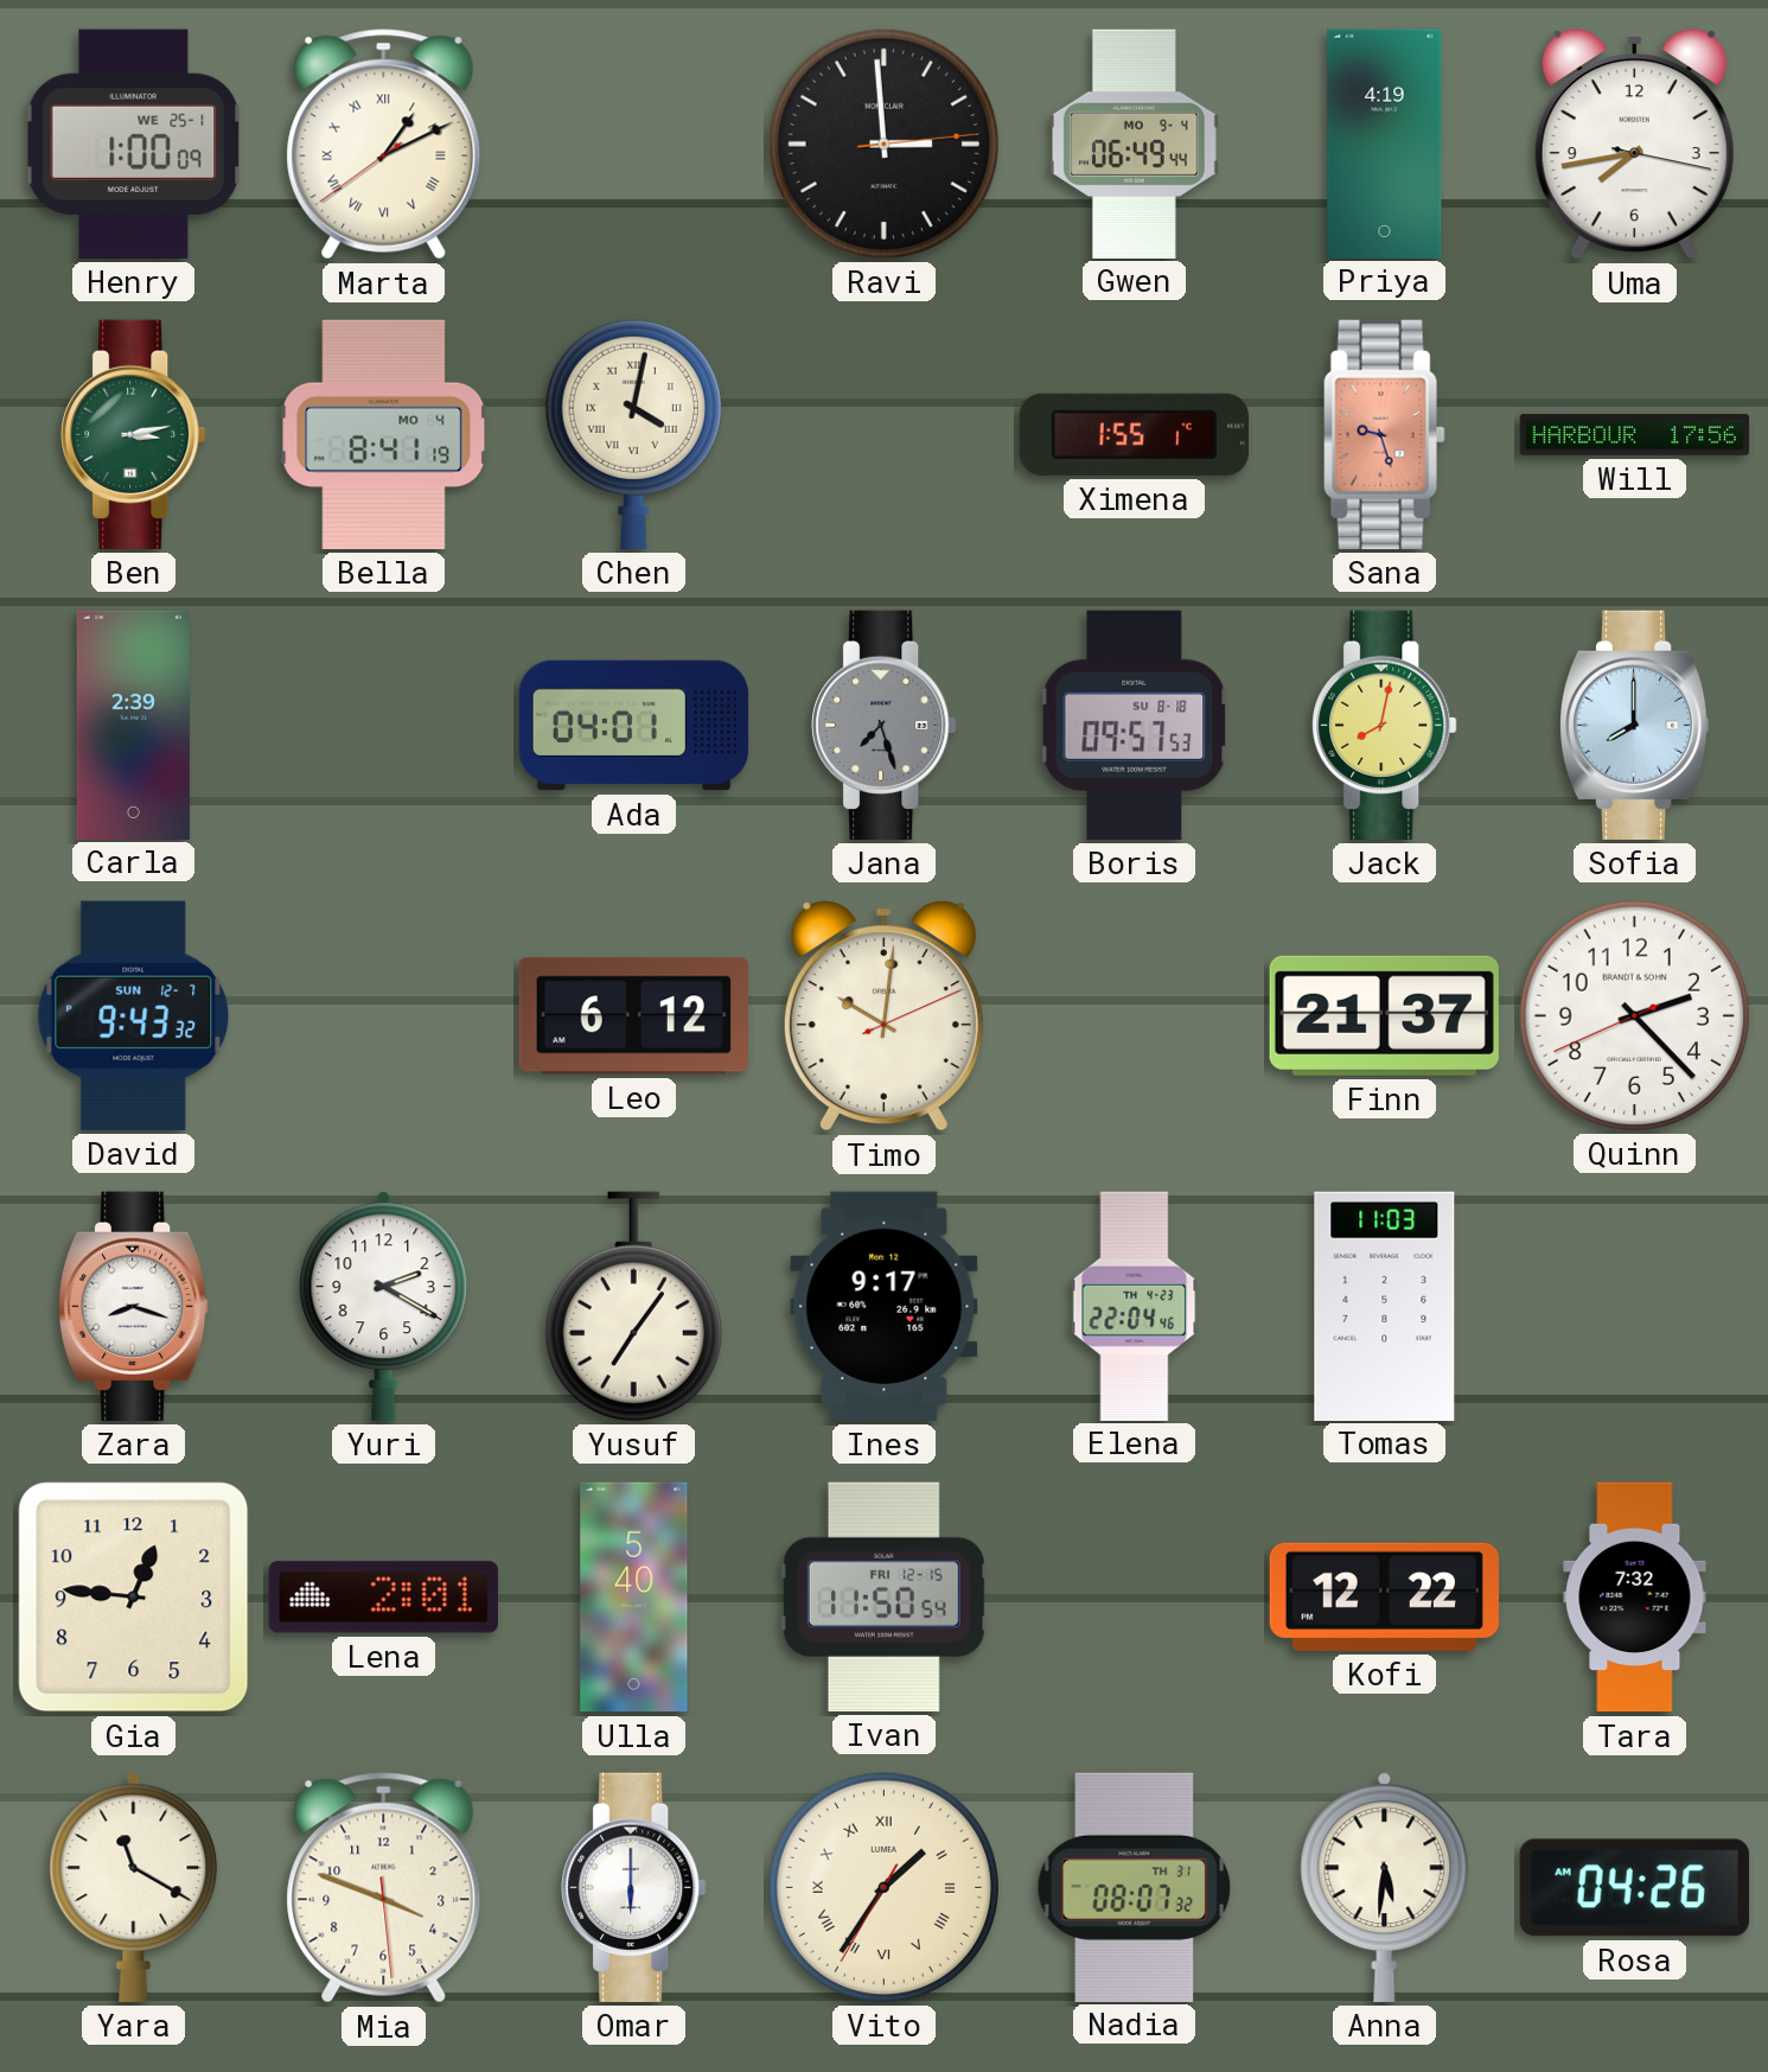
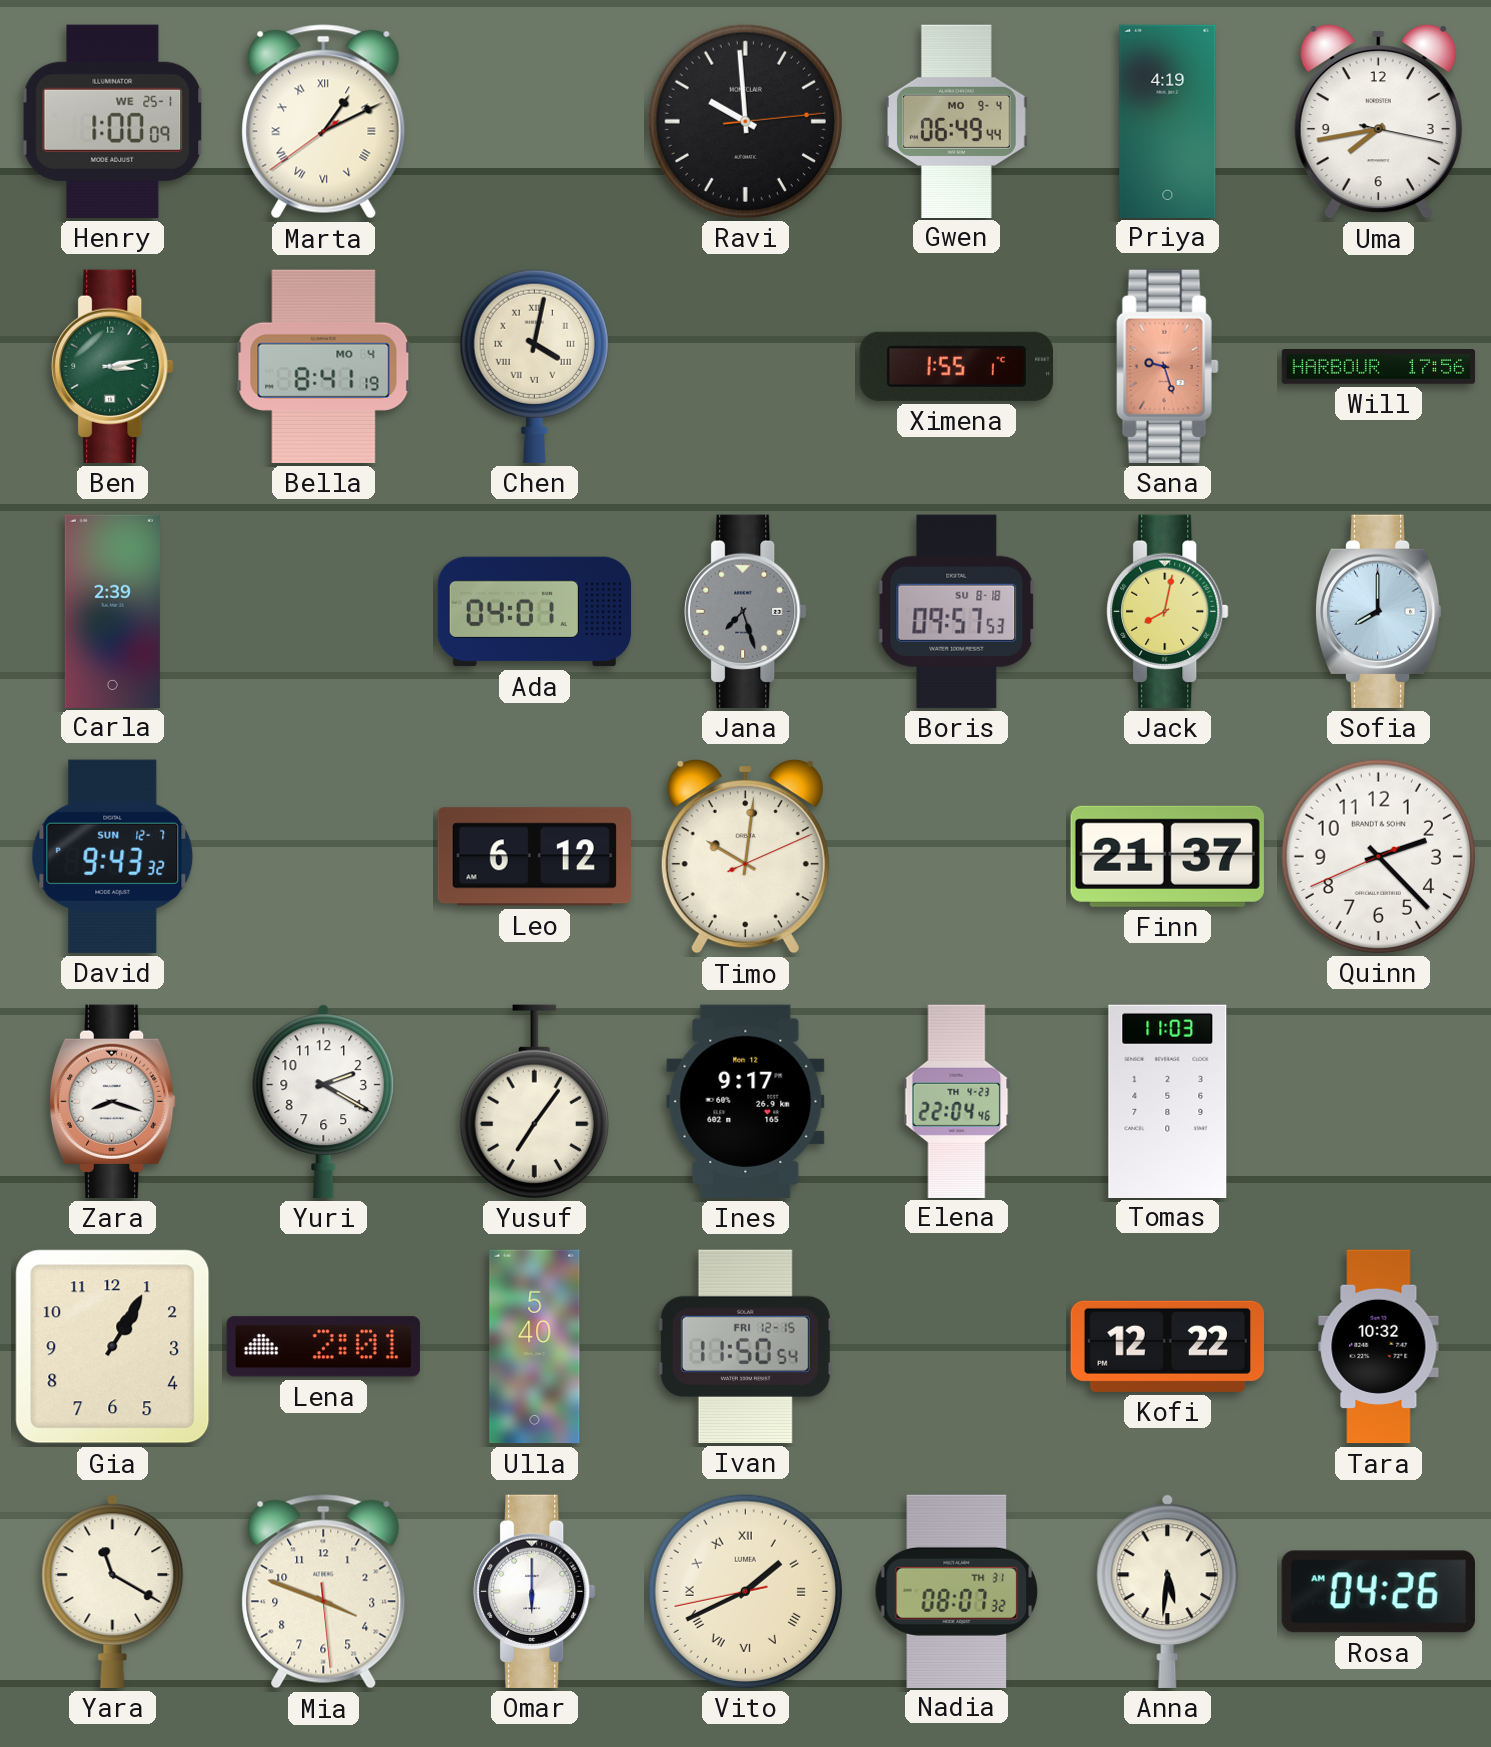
Ravi: 2:59 -> 9:59 (745, 121)
Gia: 12:46 -> 1:05 (113, 1347)
Tara: 7:32 -> 10:32 (1379, 1347)
Vito: 1:35 -> 1:40 (745, 1591)
